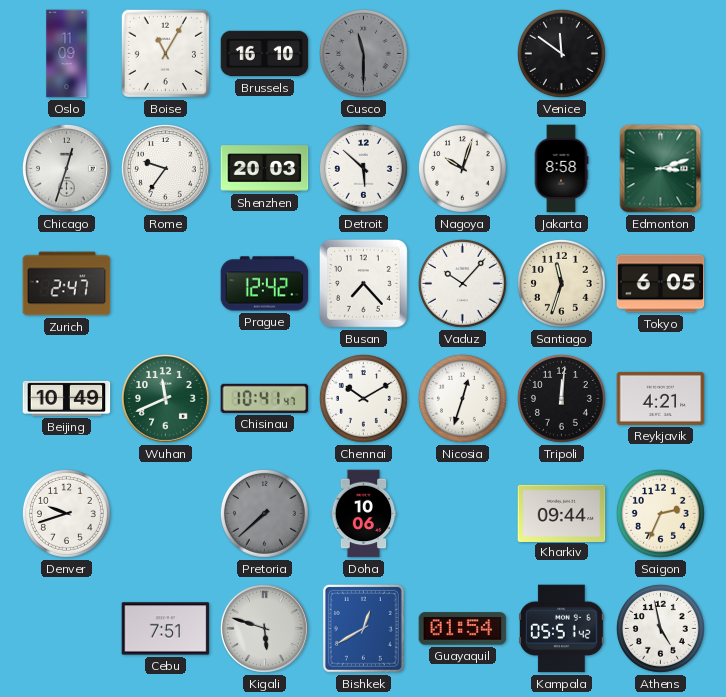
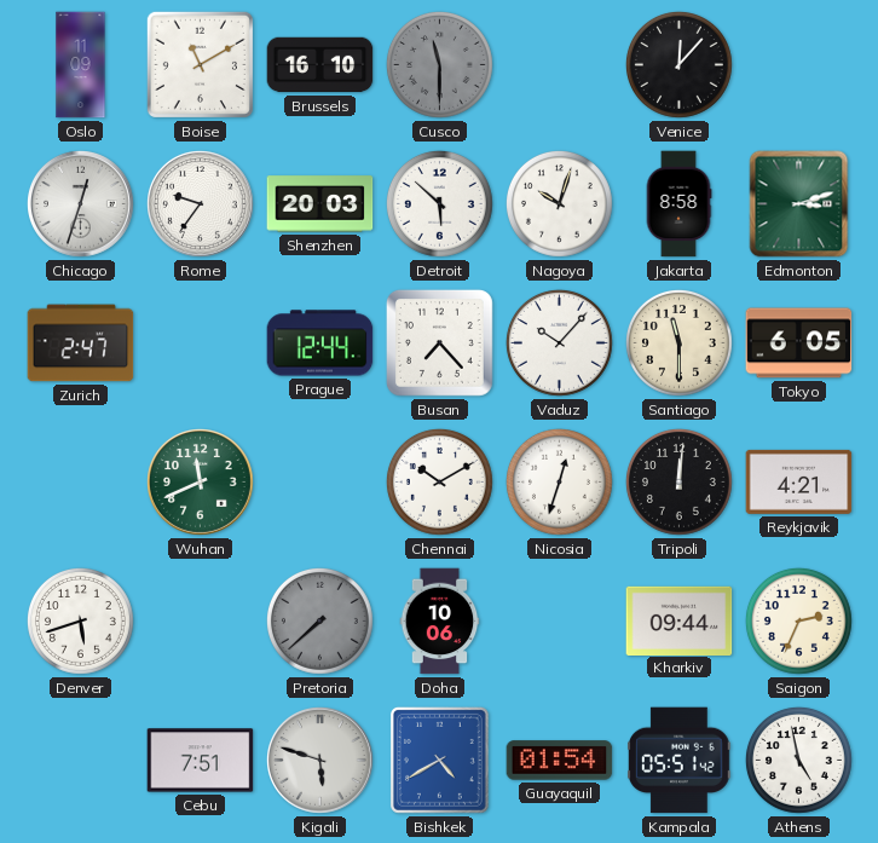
Boise: 11:05 -> 11:10 (200, 64)
Venice: 11:51 -> 12:07 (678, 64)
Prague: 12:42 -> 12:44 (320, 343)
Santiago: 11:33 -> 11:30 (678, 342)
Beijing: 10:49 -> none (67, 398)
Chisinau: 10:41 -> none (265, 398)
Denver: 9:42 -> 5:42 (80, 620)
Bishkek: 12:40 -> 4:40 (439, 760)
